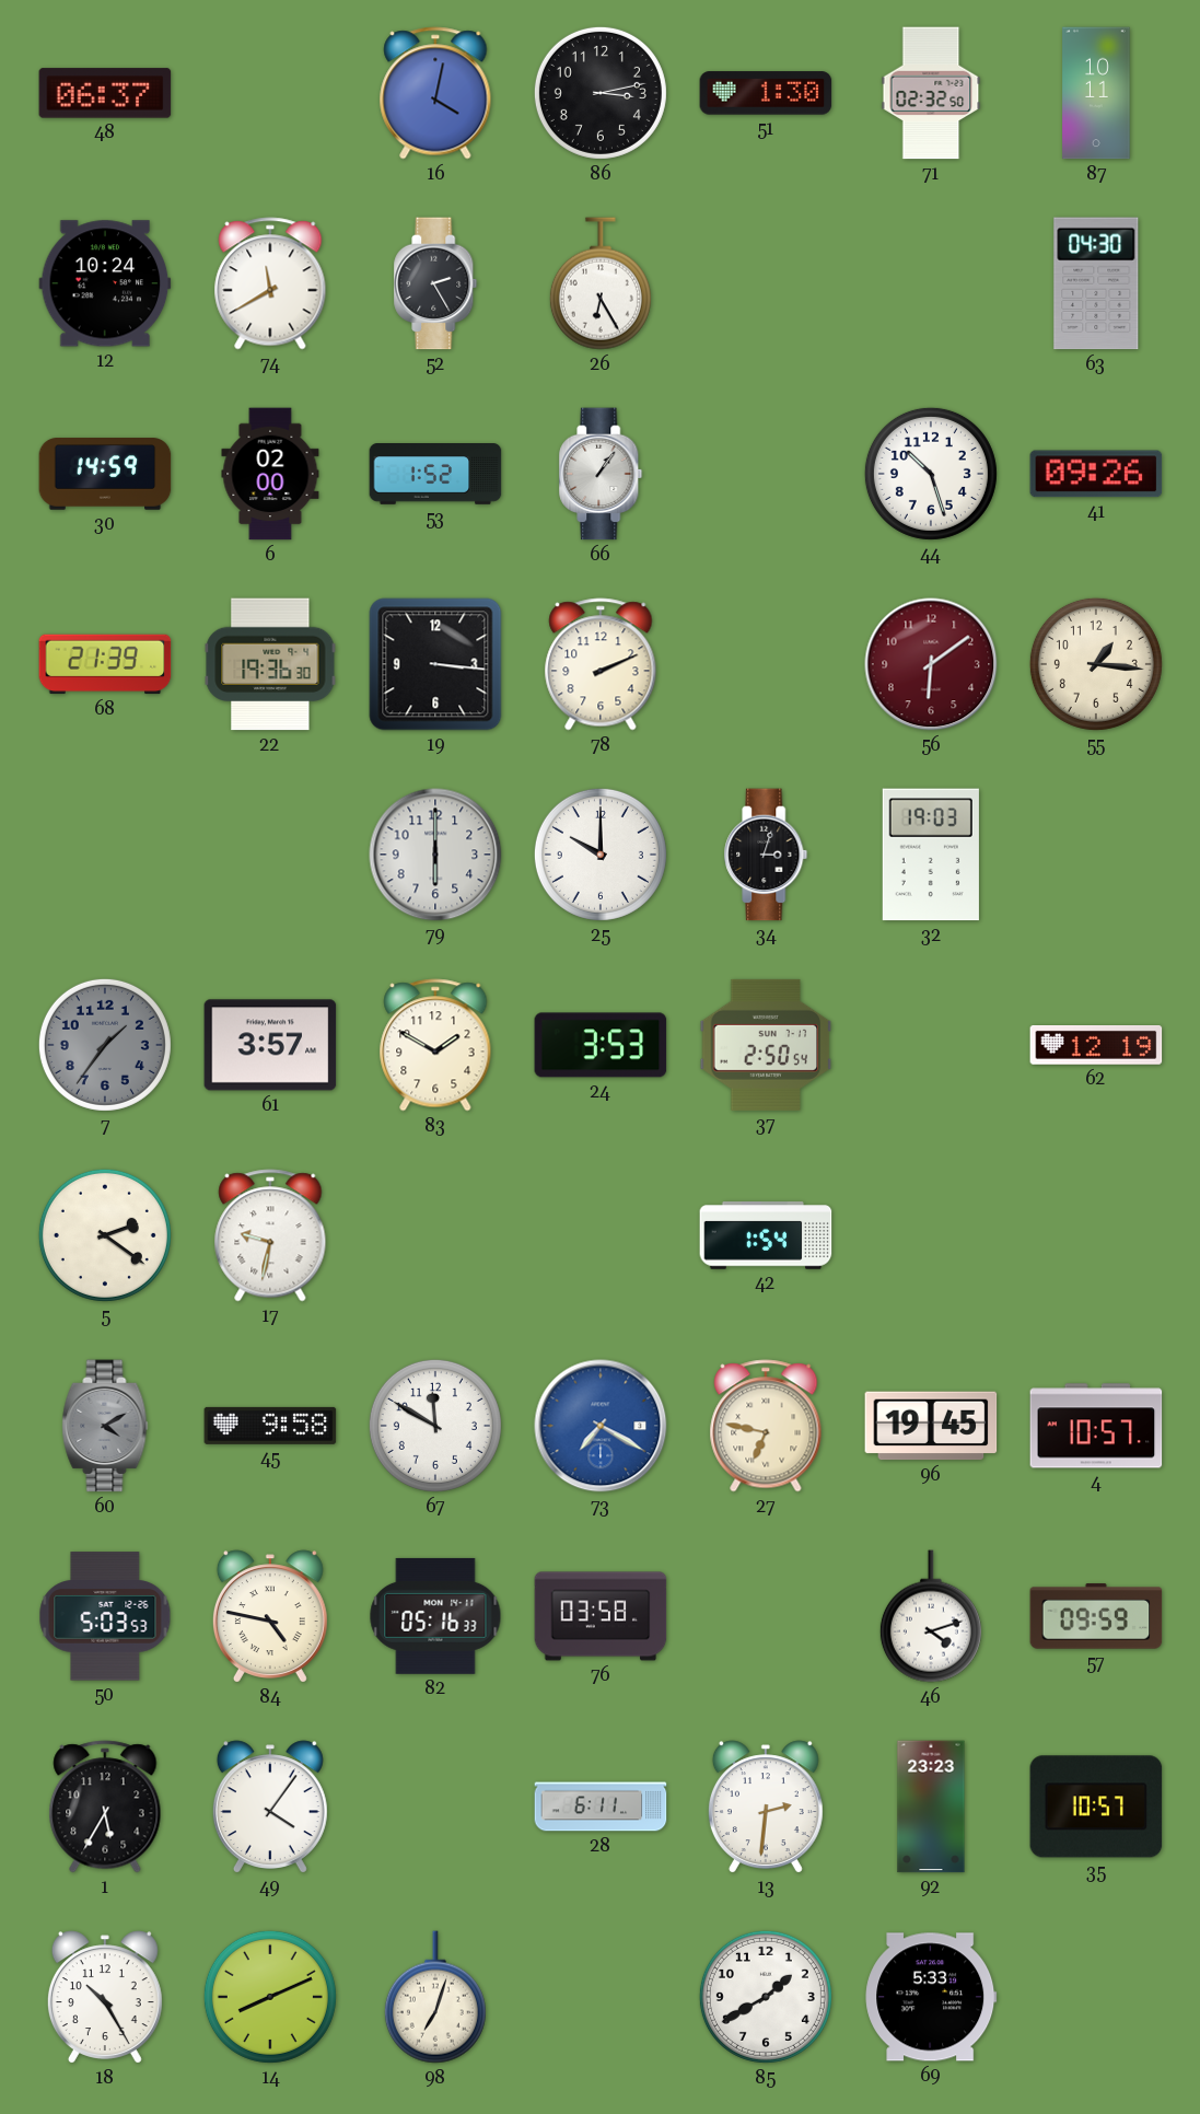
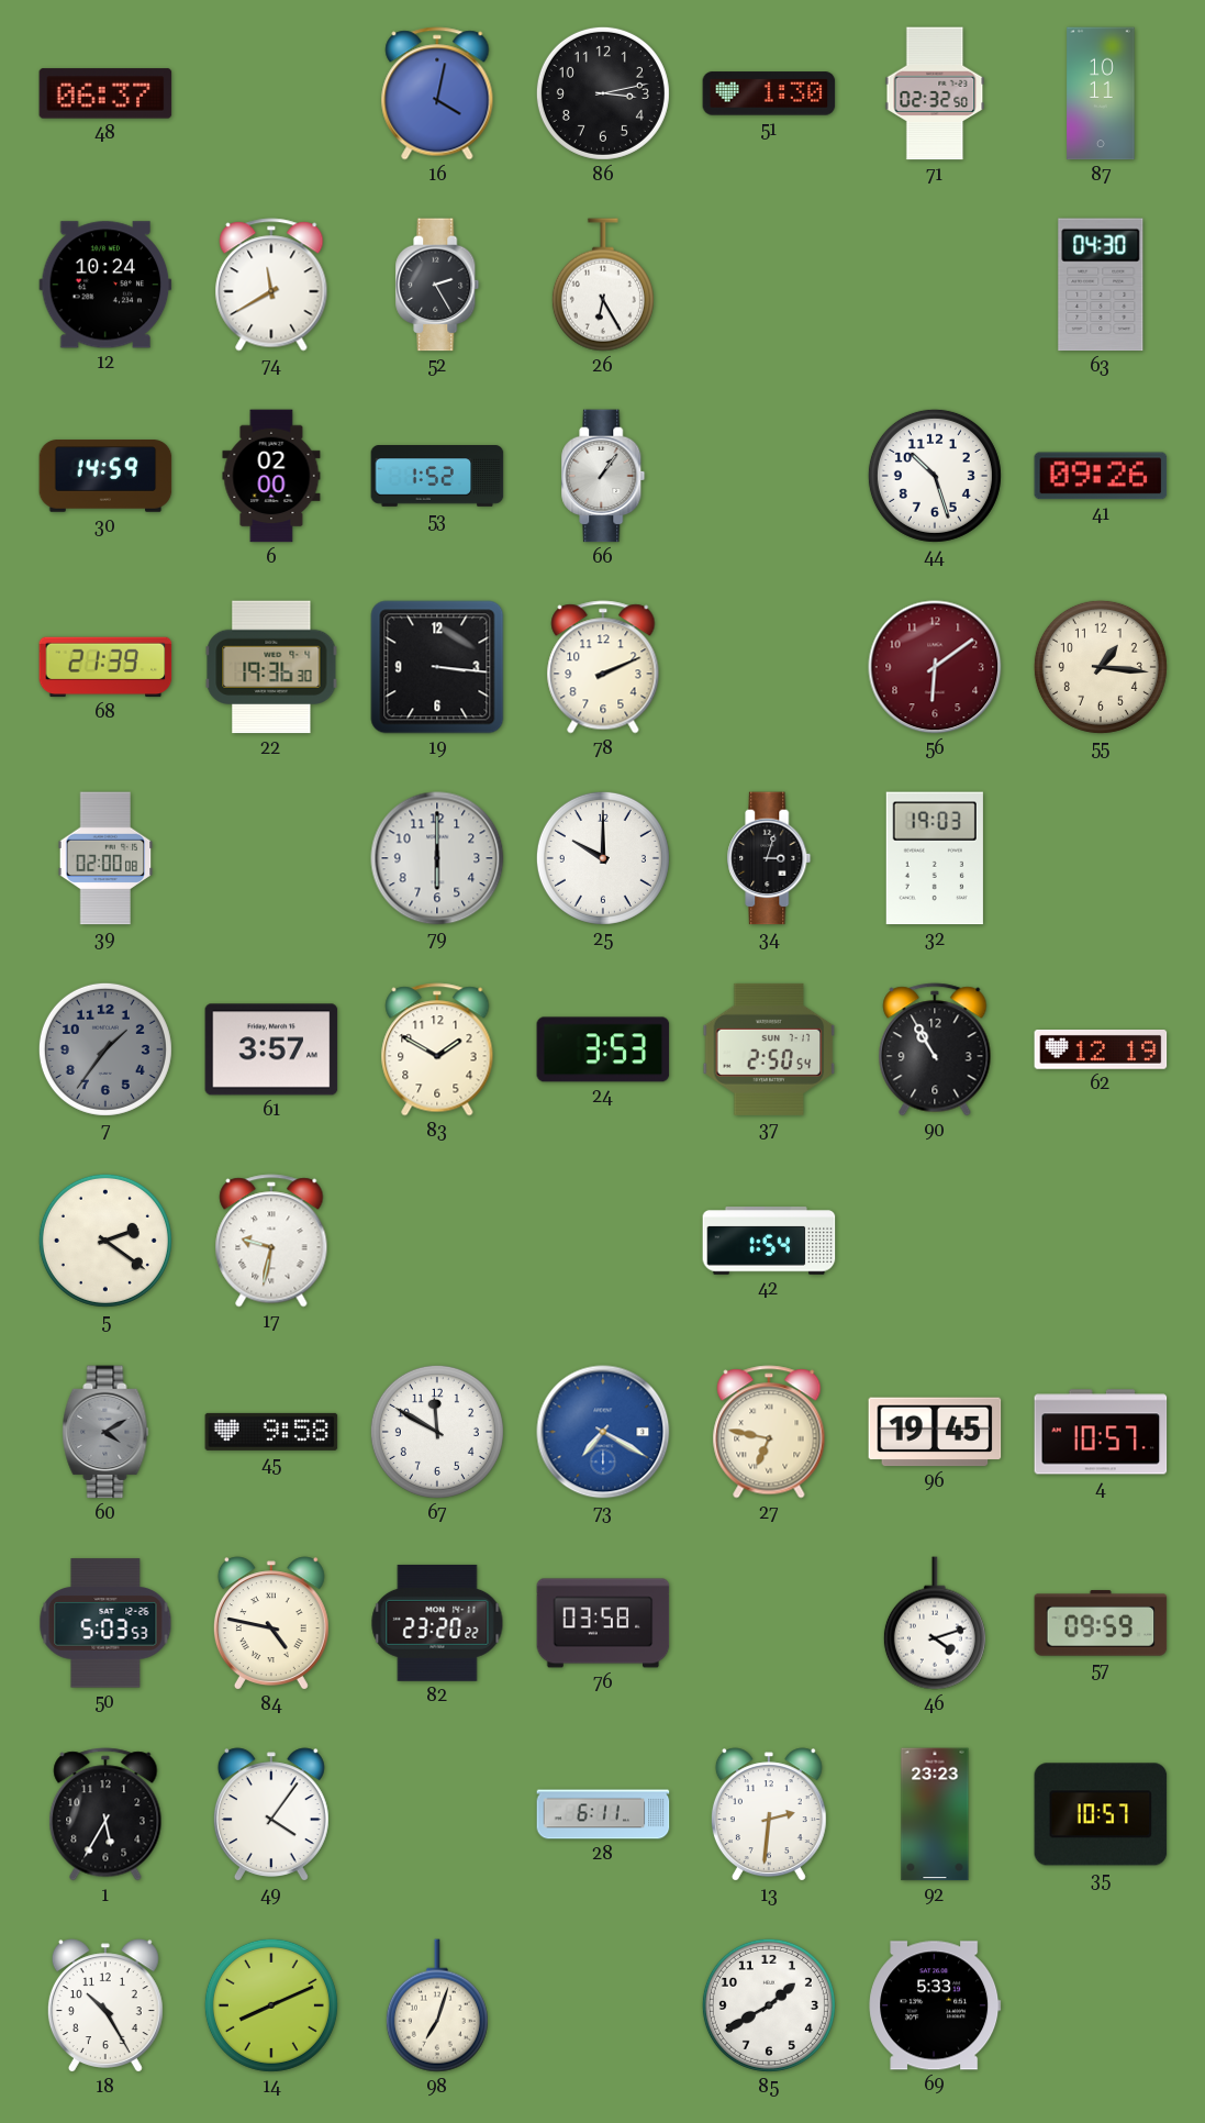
39: none -> 02:00 (105, 858)
90: none -> 10:55 (935, 1049)
82: 05:16 -> 23:20 (437, 1623)
